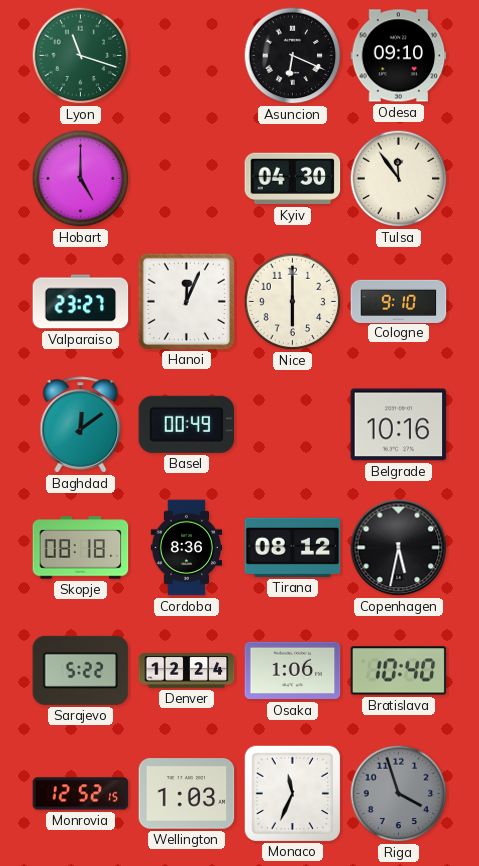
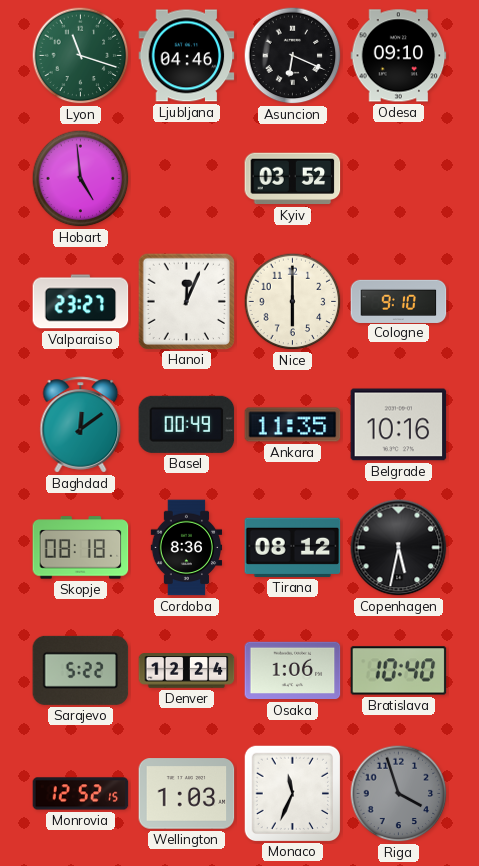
Ljubljana: none -> 04:46 (187, 56)
Hobart: 5:00 -> 4:59 (81, 179)
Kyiv: 04:30 -> 03:52 (293, 179)
Tulsa: 11:54 -> none (399, 179)
Ankara: none -> 11:35 (293, 425)
